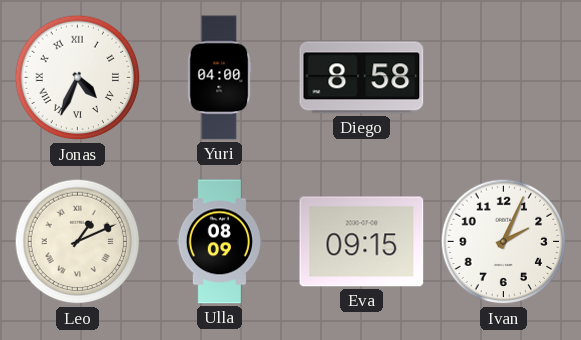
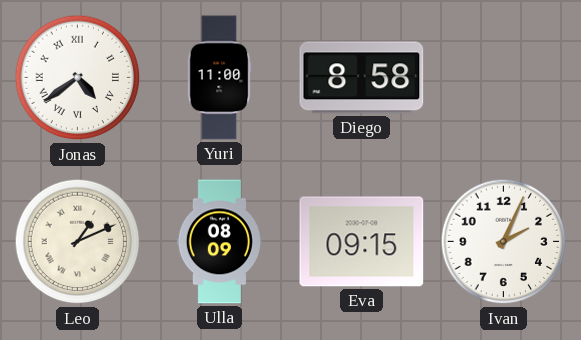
Jonas: 4:34 -> 4:39 (78, 78)
Yuri: 04:00 -> 11:00 (219, 78)
